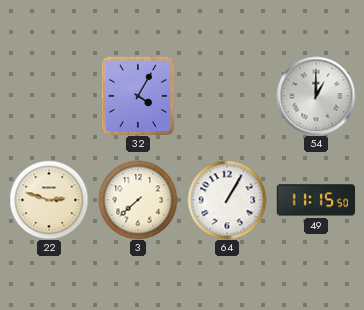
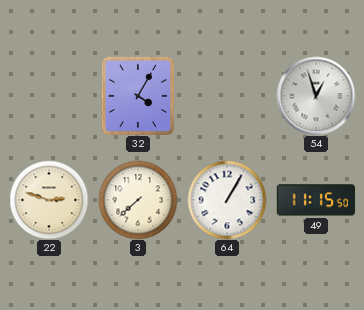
54: 1:00 -> 12:57 (316, 96)
